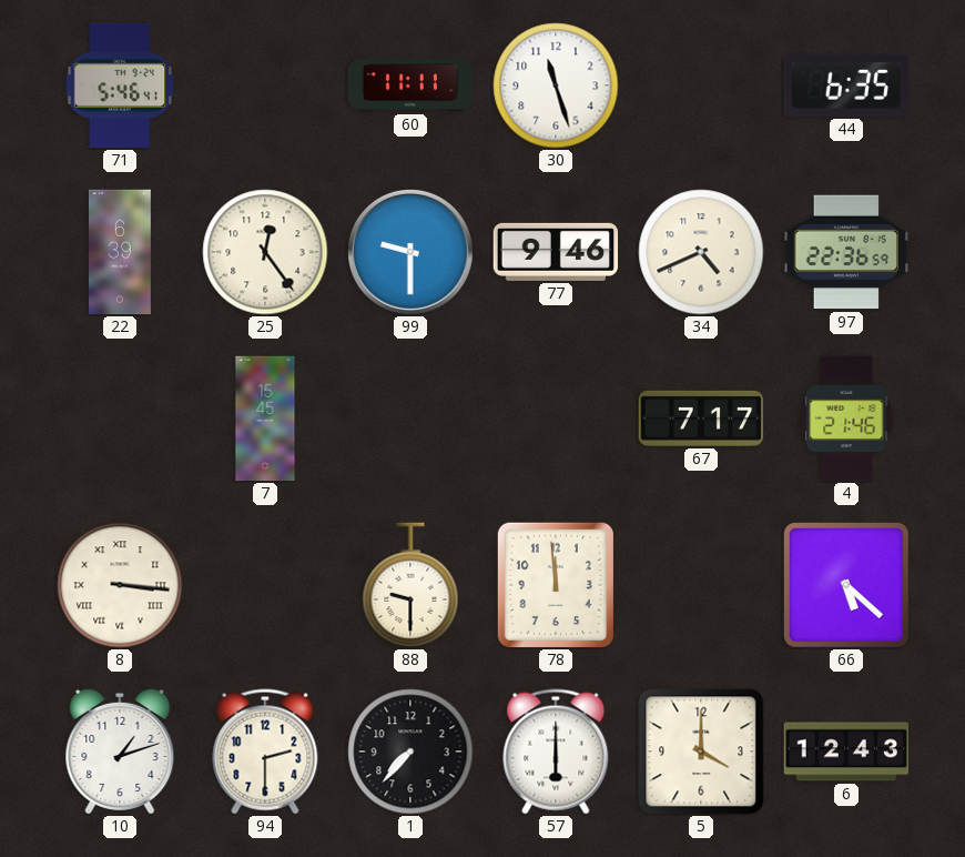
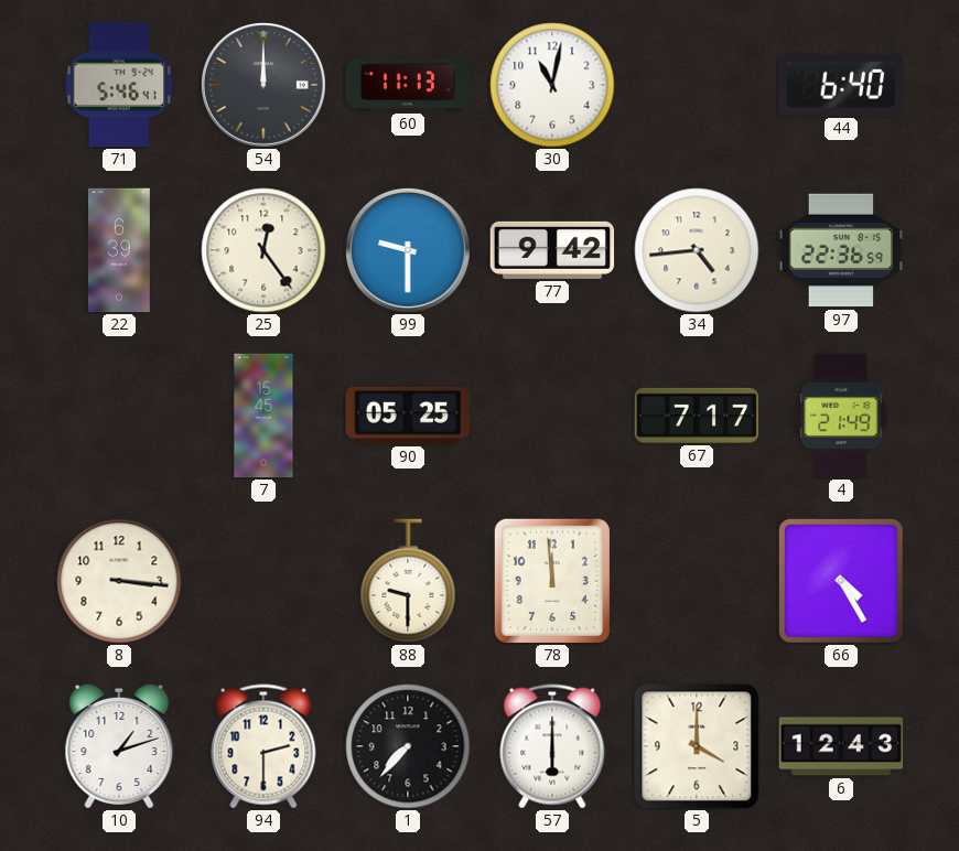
54: none -> 12:00 (263, 85)
60: 11:11 -> 11:13 (408, 85)
30: 11:27 -> 11:02 (552, 85)
44: 6:35 -> 6:40 (841, 85)
77: 9:46 -> 9:42 (552, 250)
34: 4:41 -> 4:44 (697, 250)
90: none -> 05:25 (408, 416)
4: 21:46 -> 21:49 (841, 416)
8 numerals: Roman -> Arabic (119, 581)
66: 5:22 -> 4:25 (841, 581)
